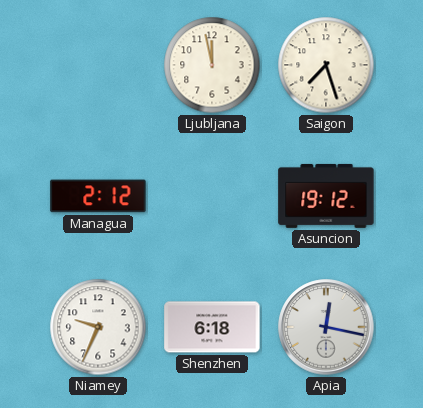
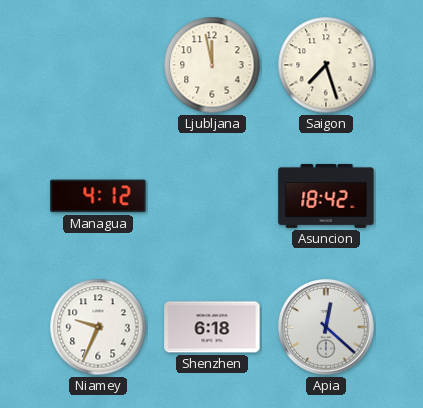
Managua: 2:12 -> 4:12 (98, 196)
Asuncion: 19:12 -> 18:42 (326, 196)
Apia: 12:17 -> 12:22 (326, 327)
